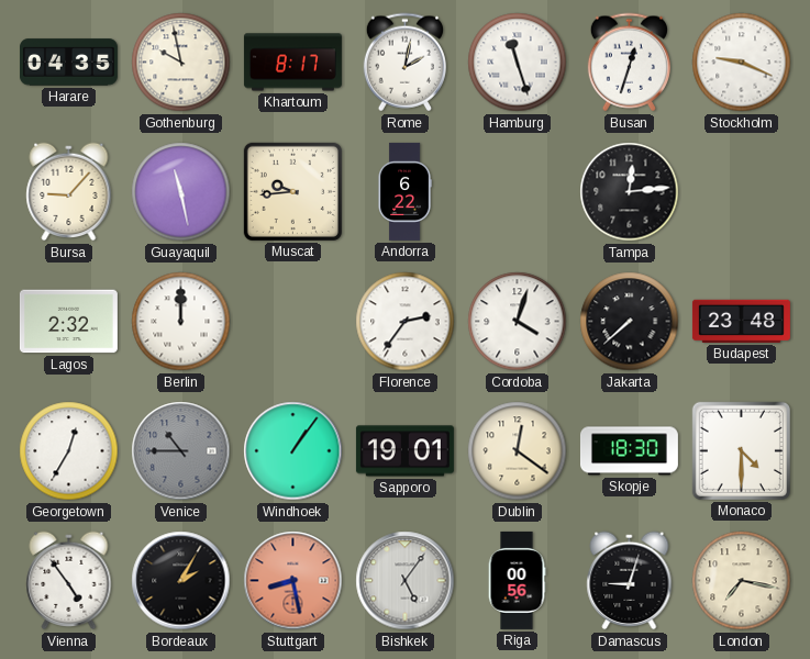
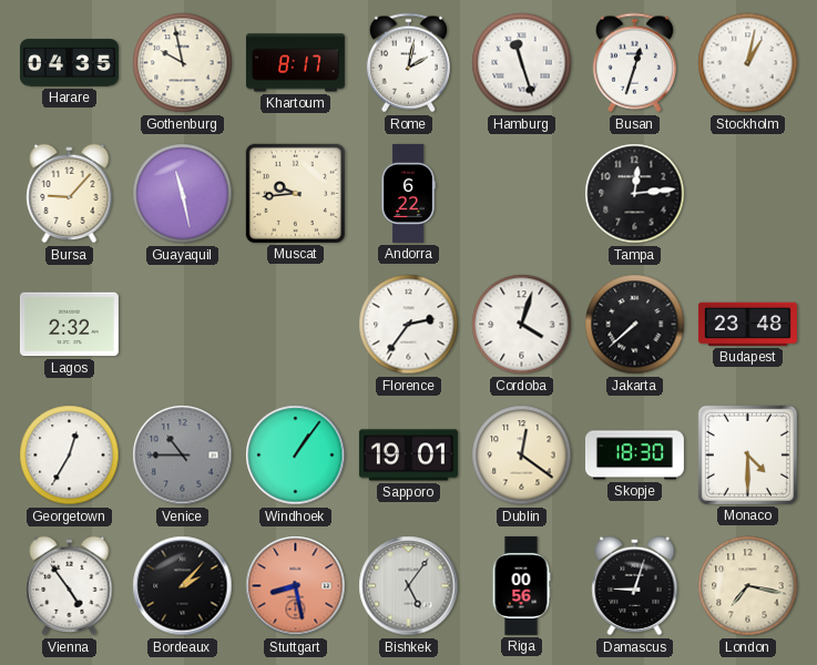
Stockholm: 9:19 -> 1:02 (748, 63)
Berlin: 12:00 -> none (181, 322)
Bordeaux: 2:05 -> 2:07 (183, 586)
